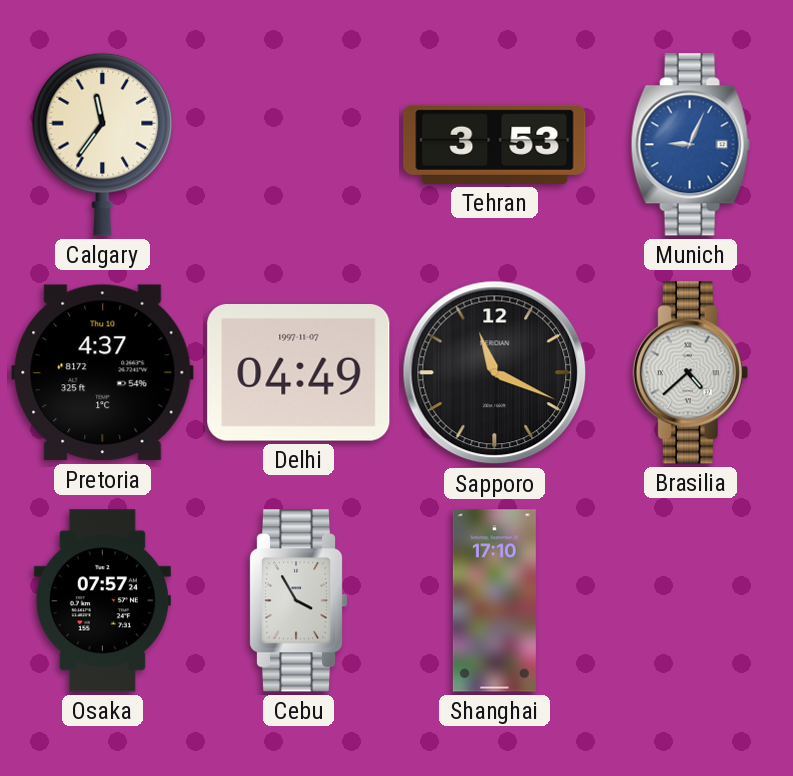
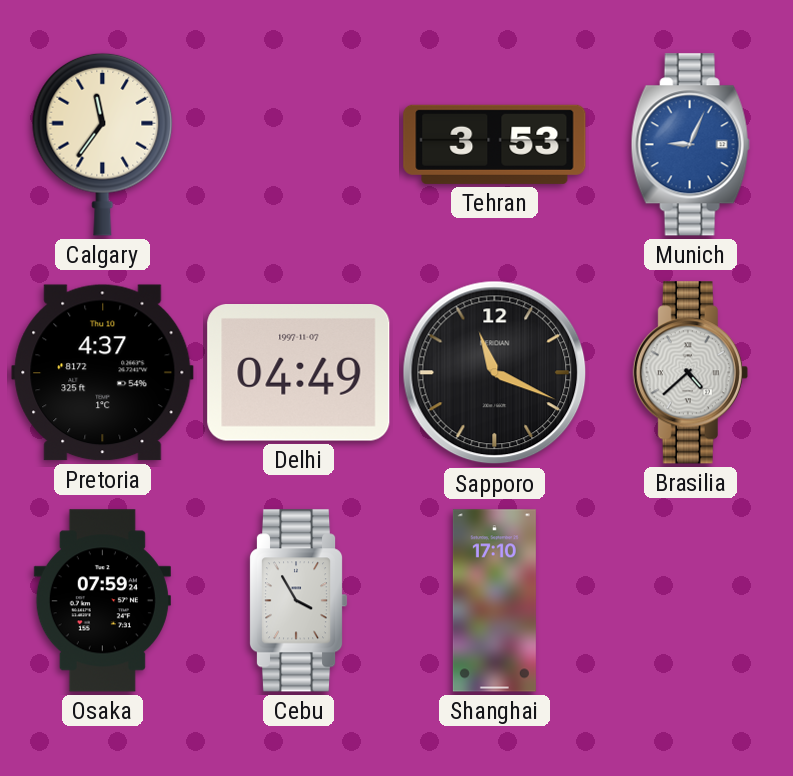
Osaka: 07:57 -> 07:59 (102, 601)
